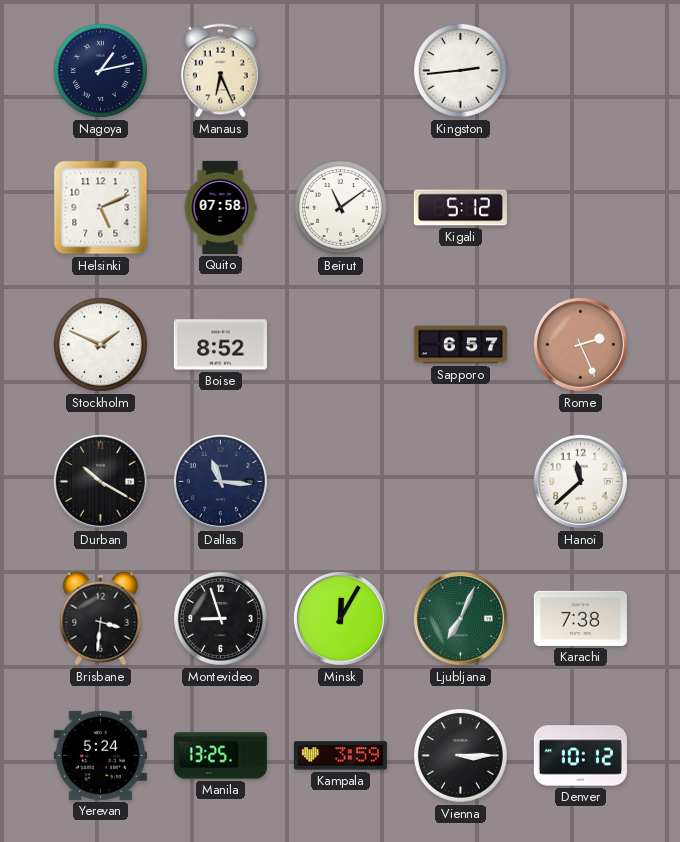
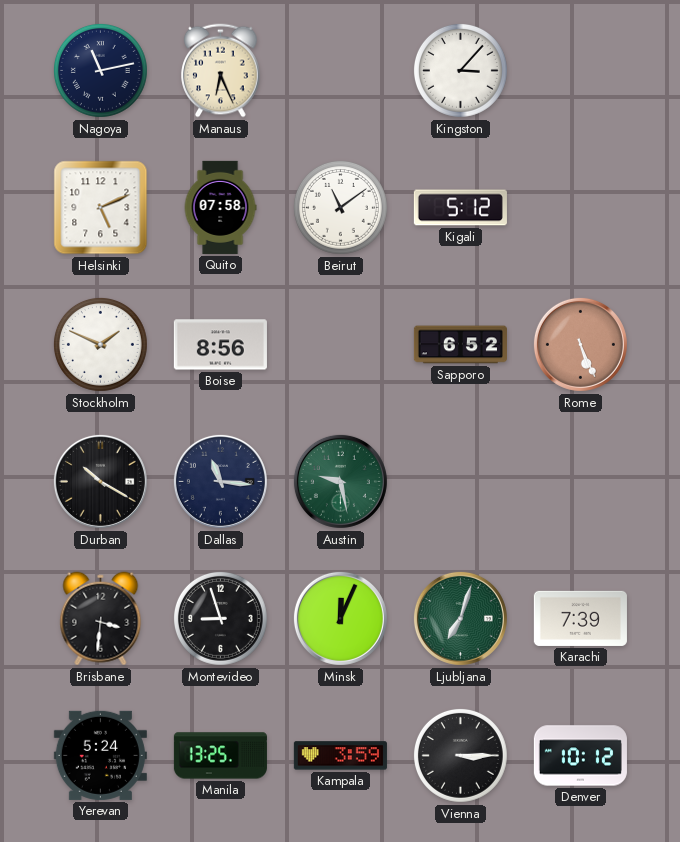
Nagoya: 1:13 -> 11:13 (100, 70)
Kingston: 2:44 -> 3:07 (460, 70)
Boise: 8:52 -> 8:56 (220, 345)
Sapporo: 6:57 -> 6:52 (460, 345)
Rome: 2:26 -> 5:26 (580, 344)
Austin: none -> 9:28 (340, 481)
Hanoi: 11:38 -> none (580, 481)
Minsk: 12:05 -> 12:04 (340, 618)
Ljubljana: 7:04 -> 7:03 (460, 618)
Karachi: 7:38 -> 7:39 (580, 618)
